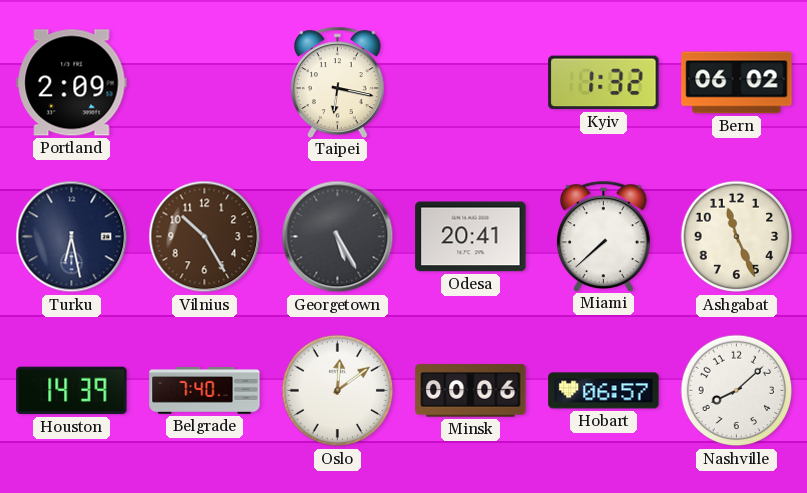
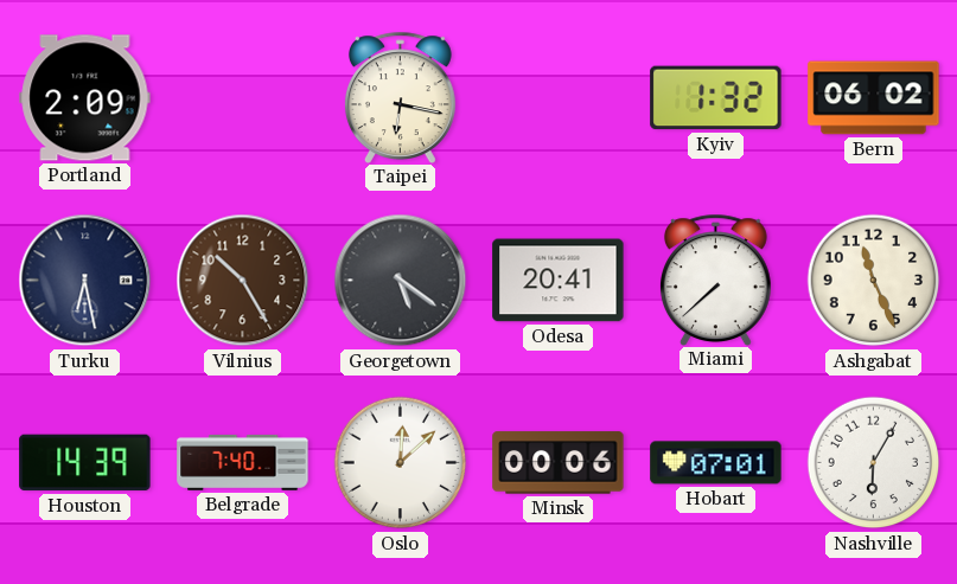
Georgetown: 5:25 -> 5:21 (401, 281)
Oslo: 12:09 -> 12:08 (401, 463)
Hobart: 06:57 -> 07:01 (716, 463)
Nashville: 8:08 -> 6:05 (874, 463)
